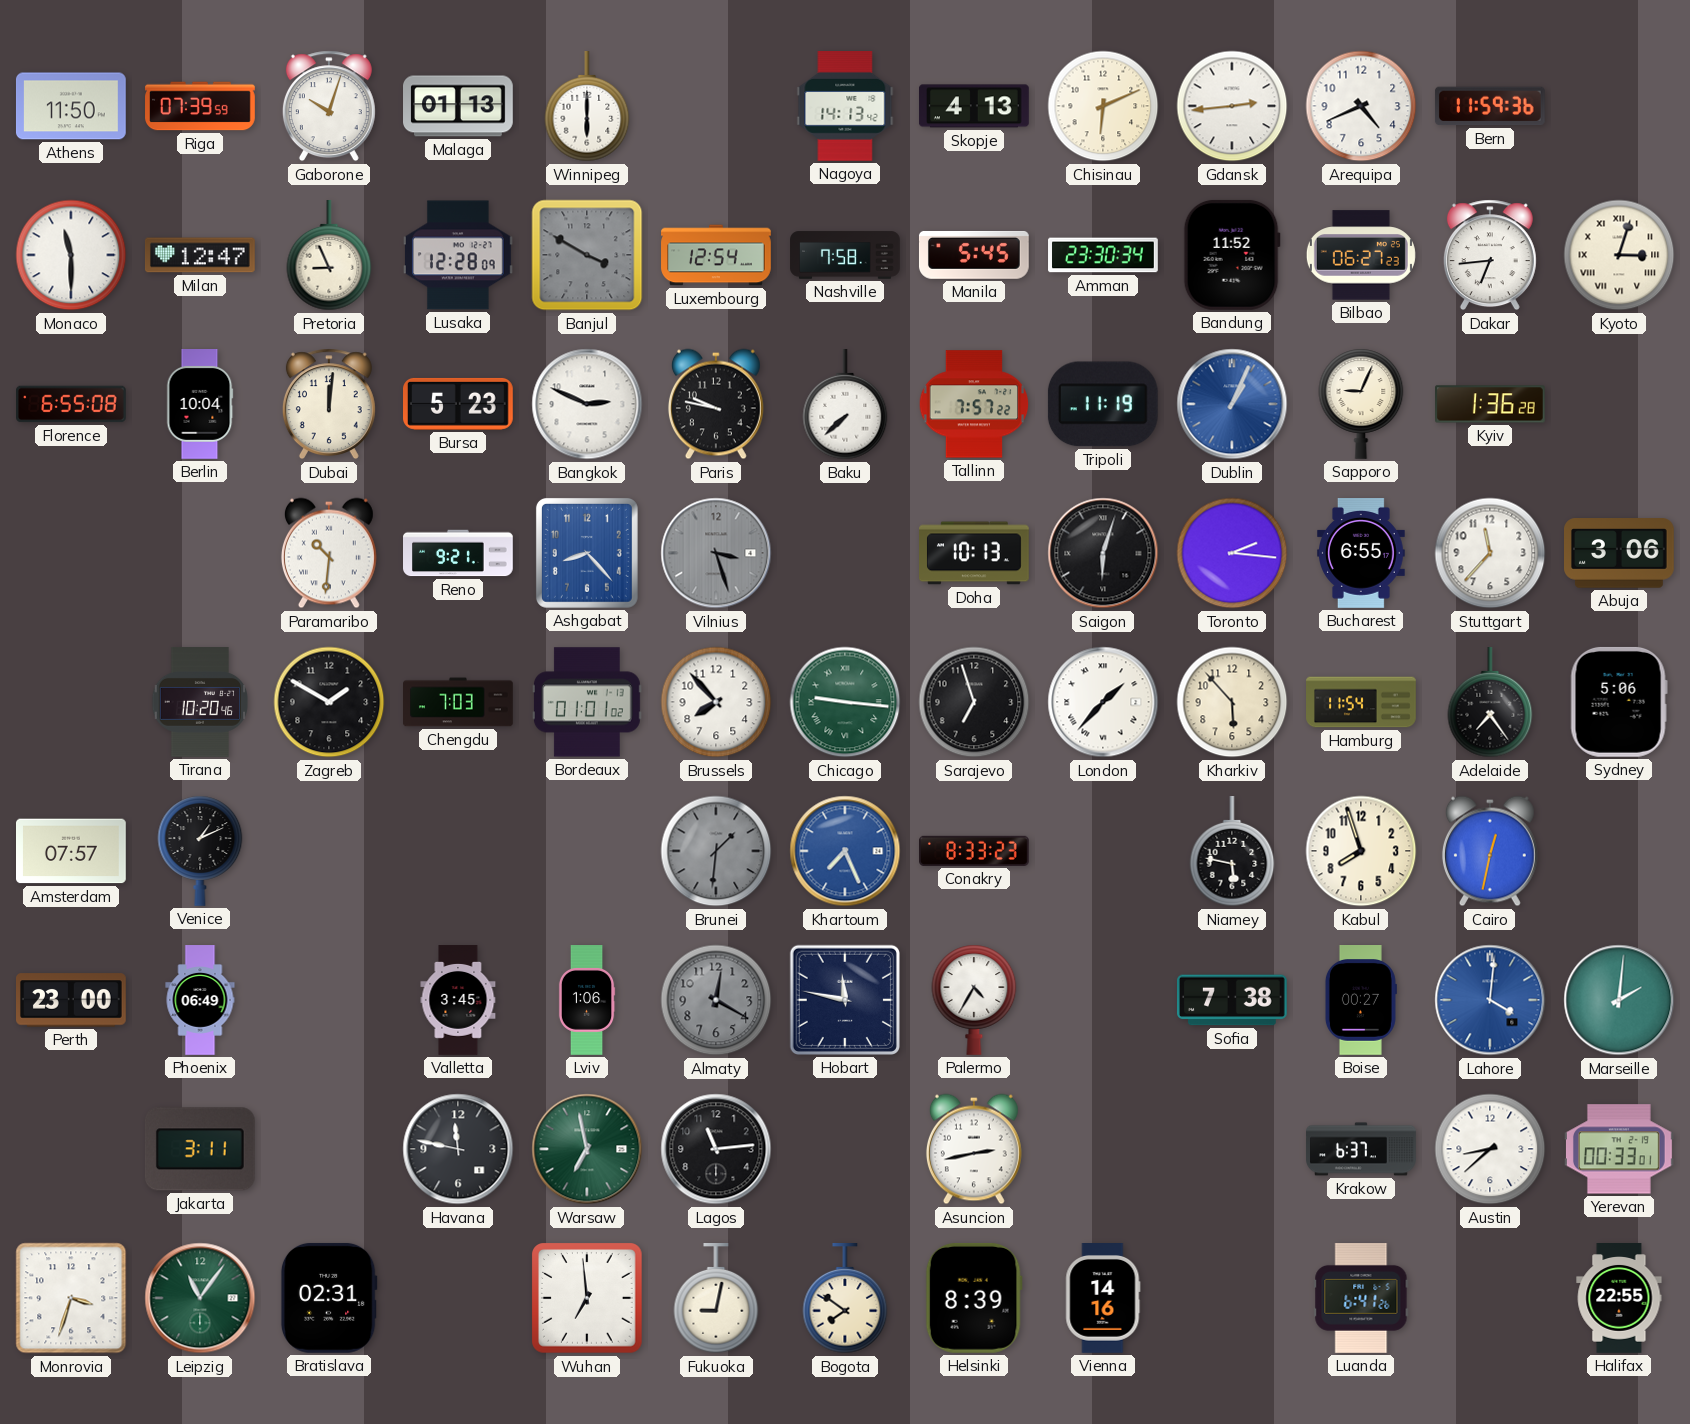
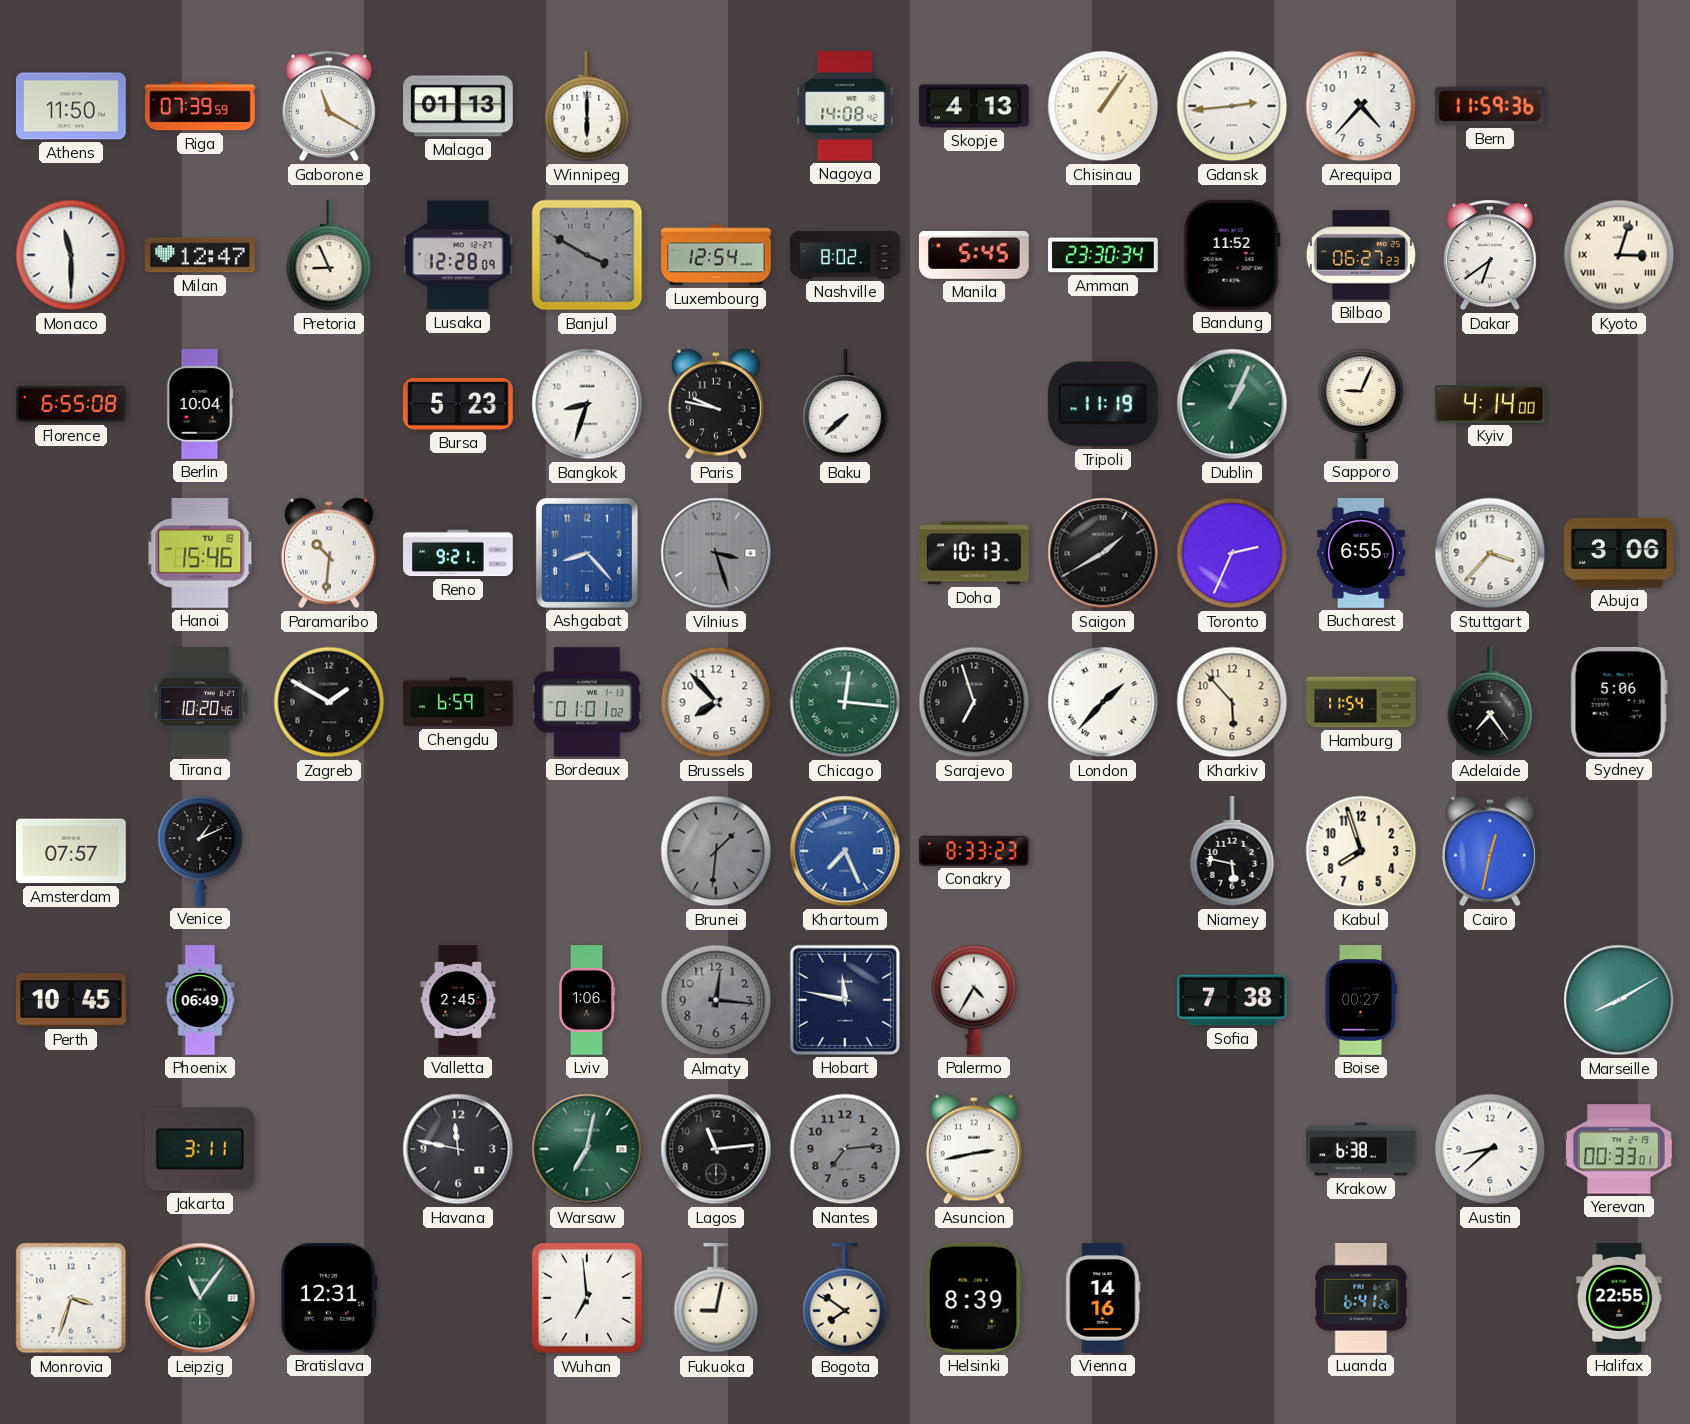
Gaborone: 10:03 -> 11:20 (329, 106)
Nagoya: 14:13 -> 14:08 (845, 107)
Chisinau: 6:11 -> 1:06 (1103, 106)
Arequipa: 4:41 -> 4:37 (1361, 106)
Nashville: 7:58 -> 8:02 (845, 255)
Dakar: 6:44 -> 6:39 (1490, 255)
Dubai: 12:01 -> none (329, 404)
Bangkok: 2:49 -> 8:33 (587, 404)
Tallinn: 7:57 -> none (974, 404)
Dublin dial: blue -> green (1232, 404)
Kyiv: 1:36 -> 4:14 (1491, 404)
Hanoi: none -> 15:46 (200, 553)
Saigon: 6:03 -> 1:40 (1103, 553)
Toronto: 2:16 -> 2:34 (1232, 553)
Stuttgart: 11:37 -> 3:37 (1490, 553)
Chengdu: 7:03 -> 6:59 (459, 702)
Chicago: 9:16 -> 12:16 (845, 702)
Perth: 23:00 -> 10:45 (72, 1000)
Valletta: 3:45 -> 2:45 (458, 1000)
Almaty: 12:20 -> 12:16 (716, 1000)
Lahore: 4:01 -> none (1490, 1000)
Marseille: 2:01 -> 8:10 (1619, 1000)
Warsaw: 6:58 -> 7:02 (587, 1149)
Nantes: none -> 7:14 (845, 1149)
Krakow: 6:37 -> 6:38 (1361, 1149)
Bratislava: 02:31 -> 12:31 (329, 1298)
